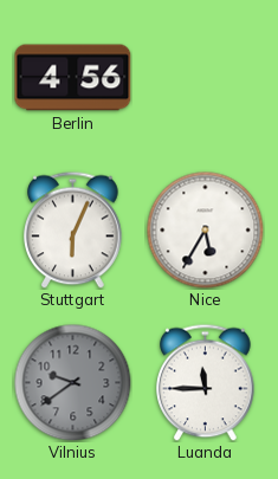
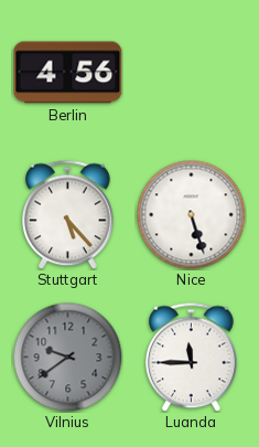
Stuttgart: 6:04 -> 5:23 (68, 214)
Nice: 5:35 -> 5:27 (192, 215)
